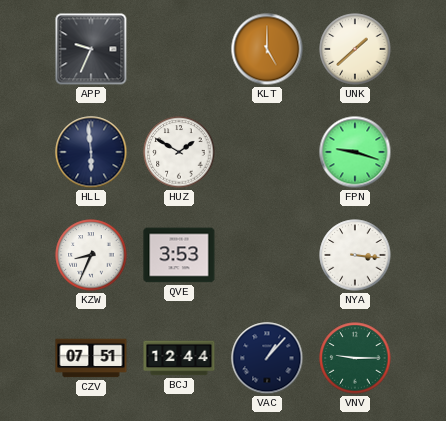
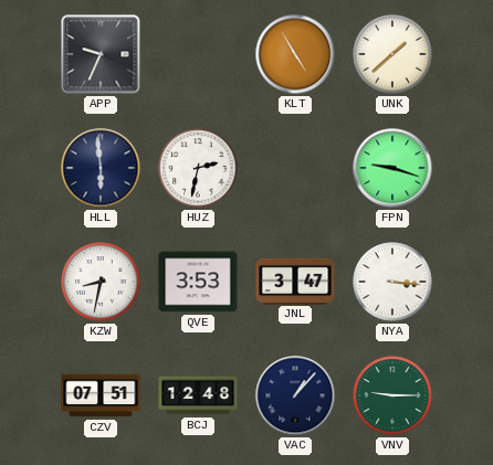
KLT: 5:00 -> 4:55 (295, 54)
HUZ: 1:50 -> 2:32 (198, 168)
KZW: 8:34 -> 8:32 (101, 282)
JNL: none -> 3:47 (295, 281)
BCJ: 12:44 -> 12:48 (198, 395)
